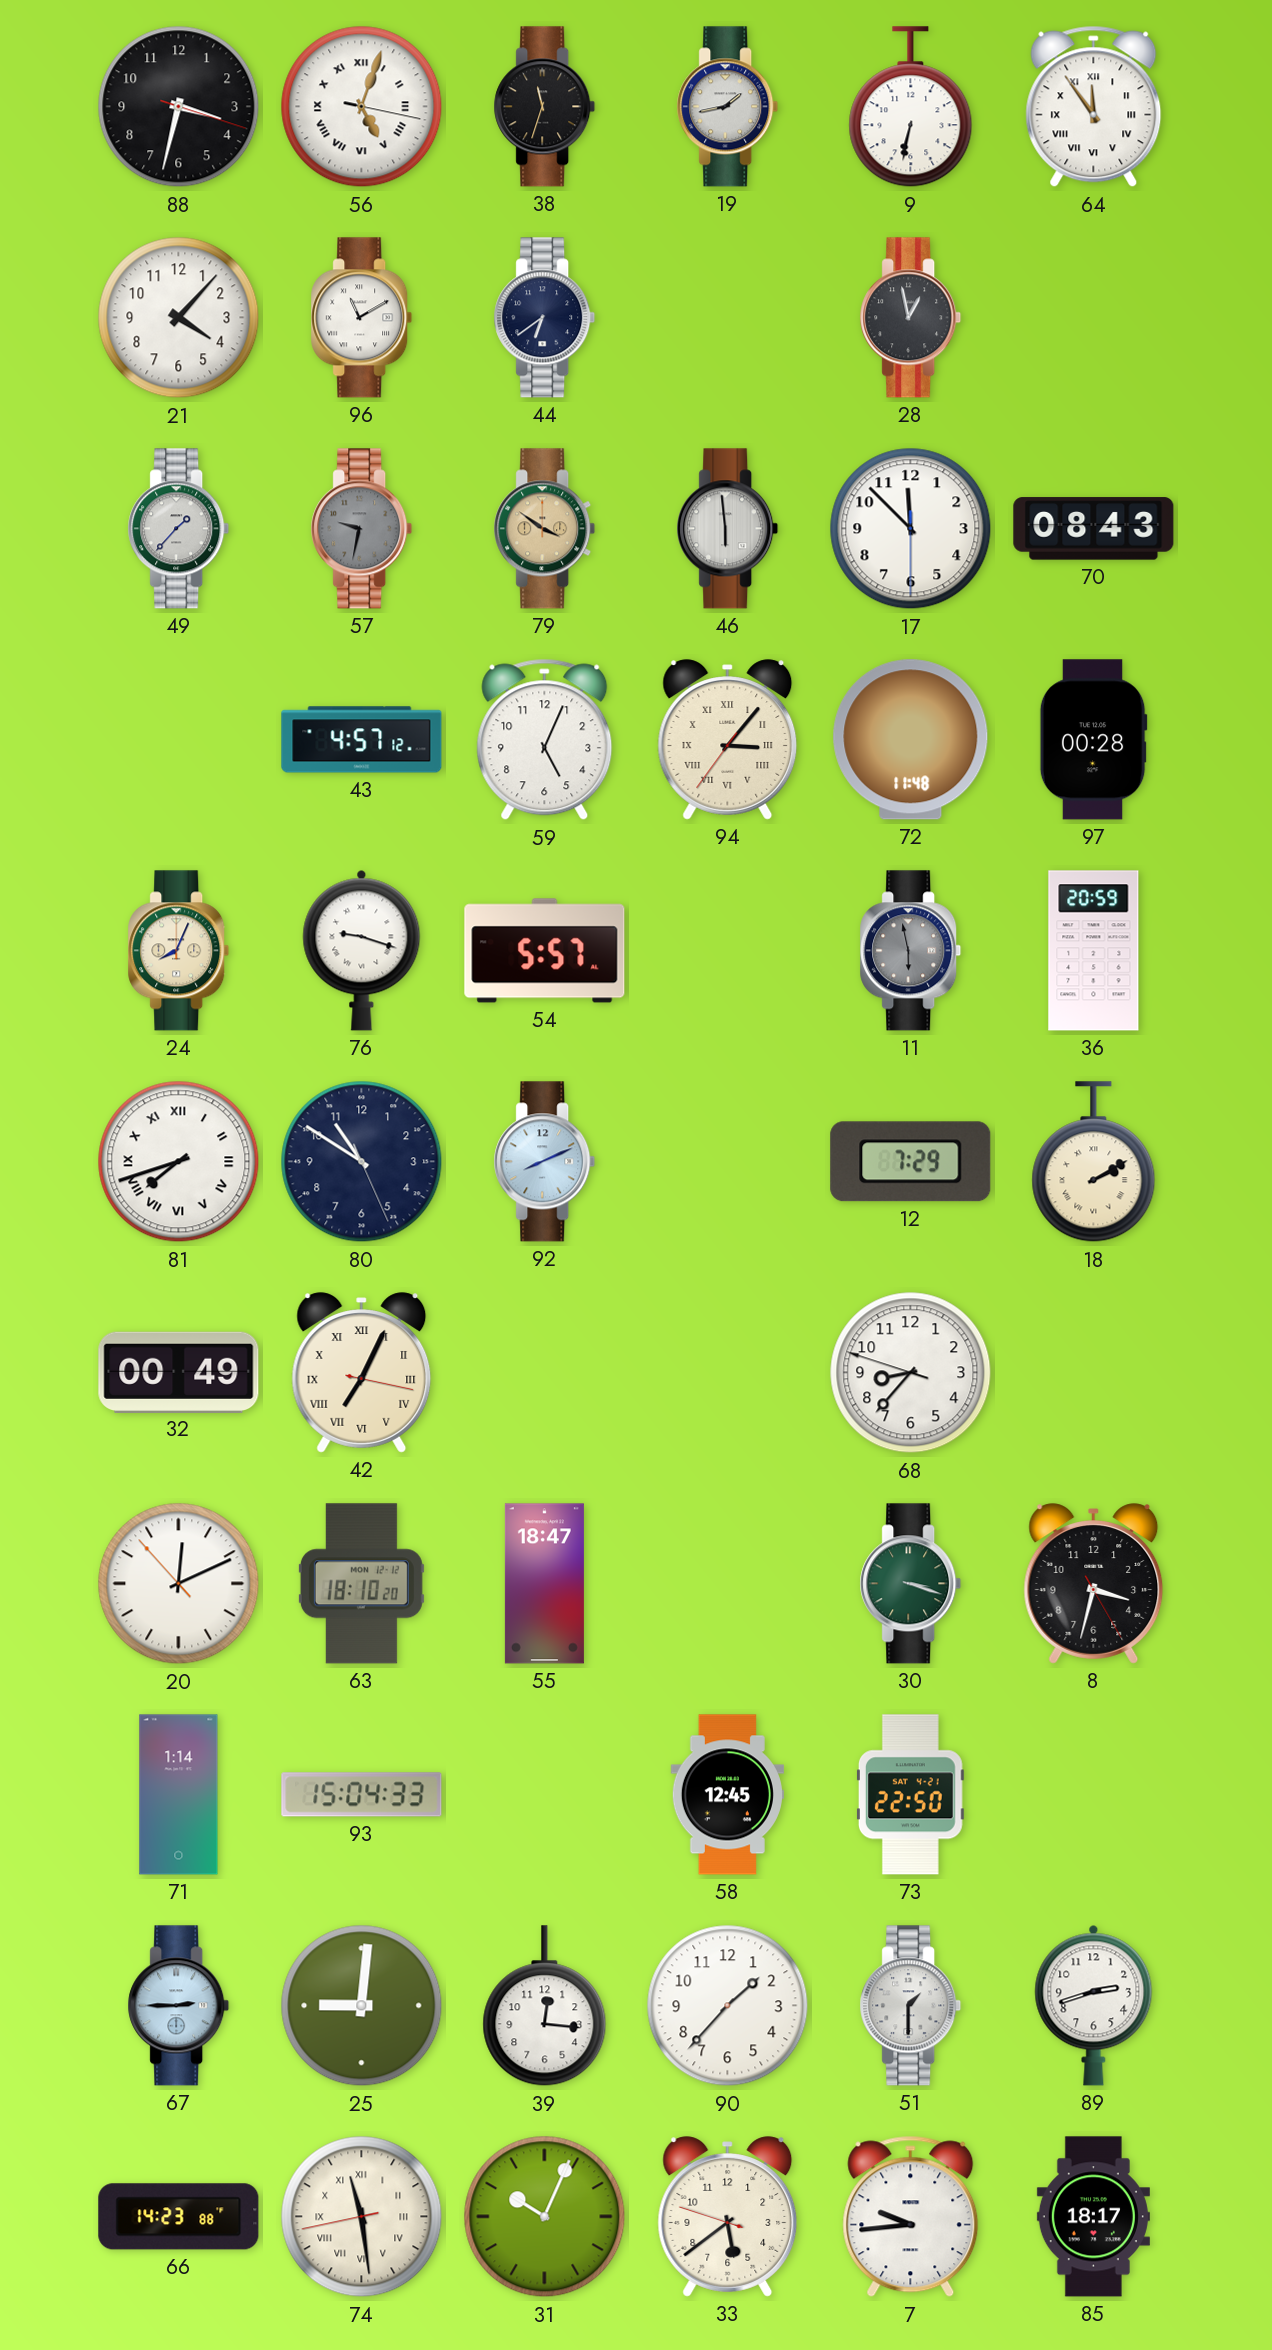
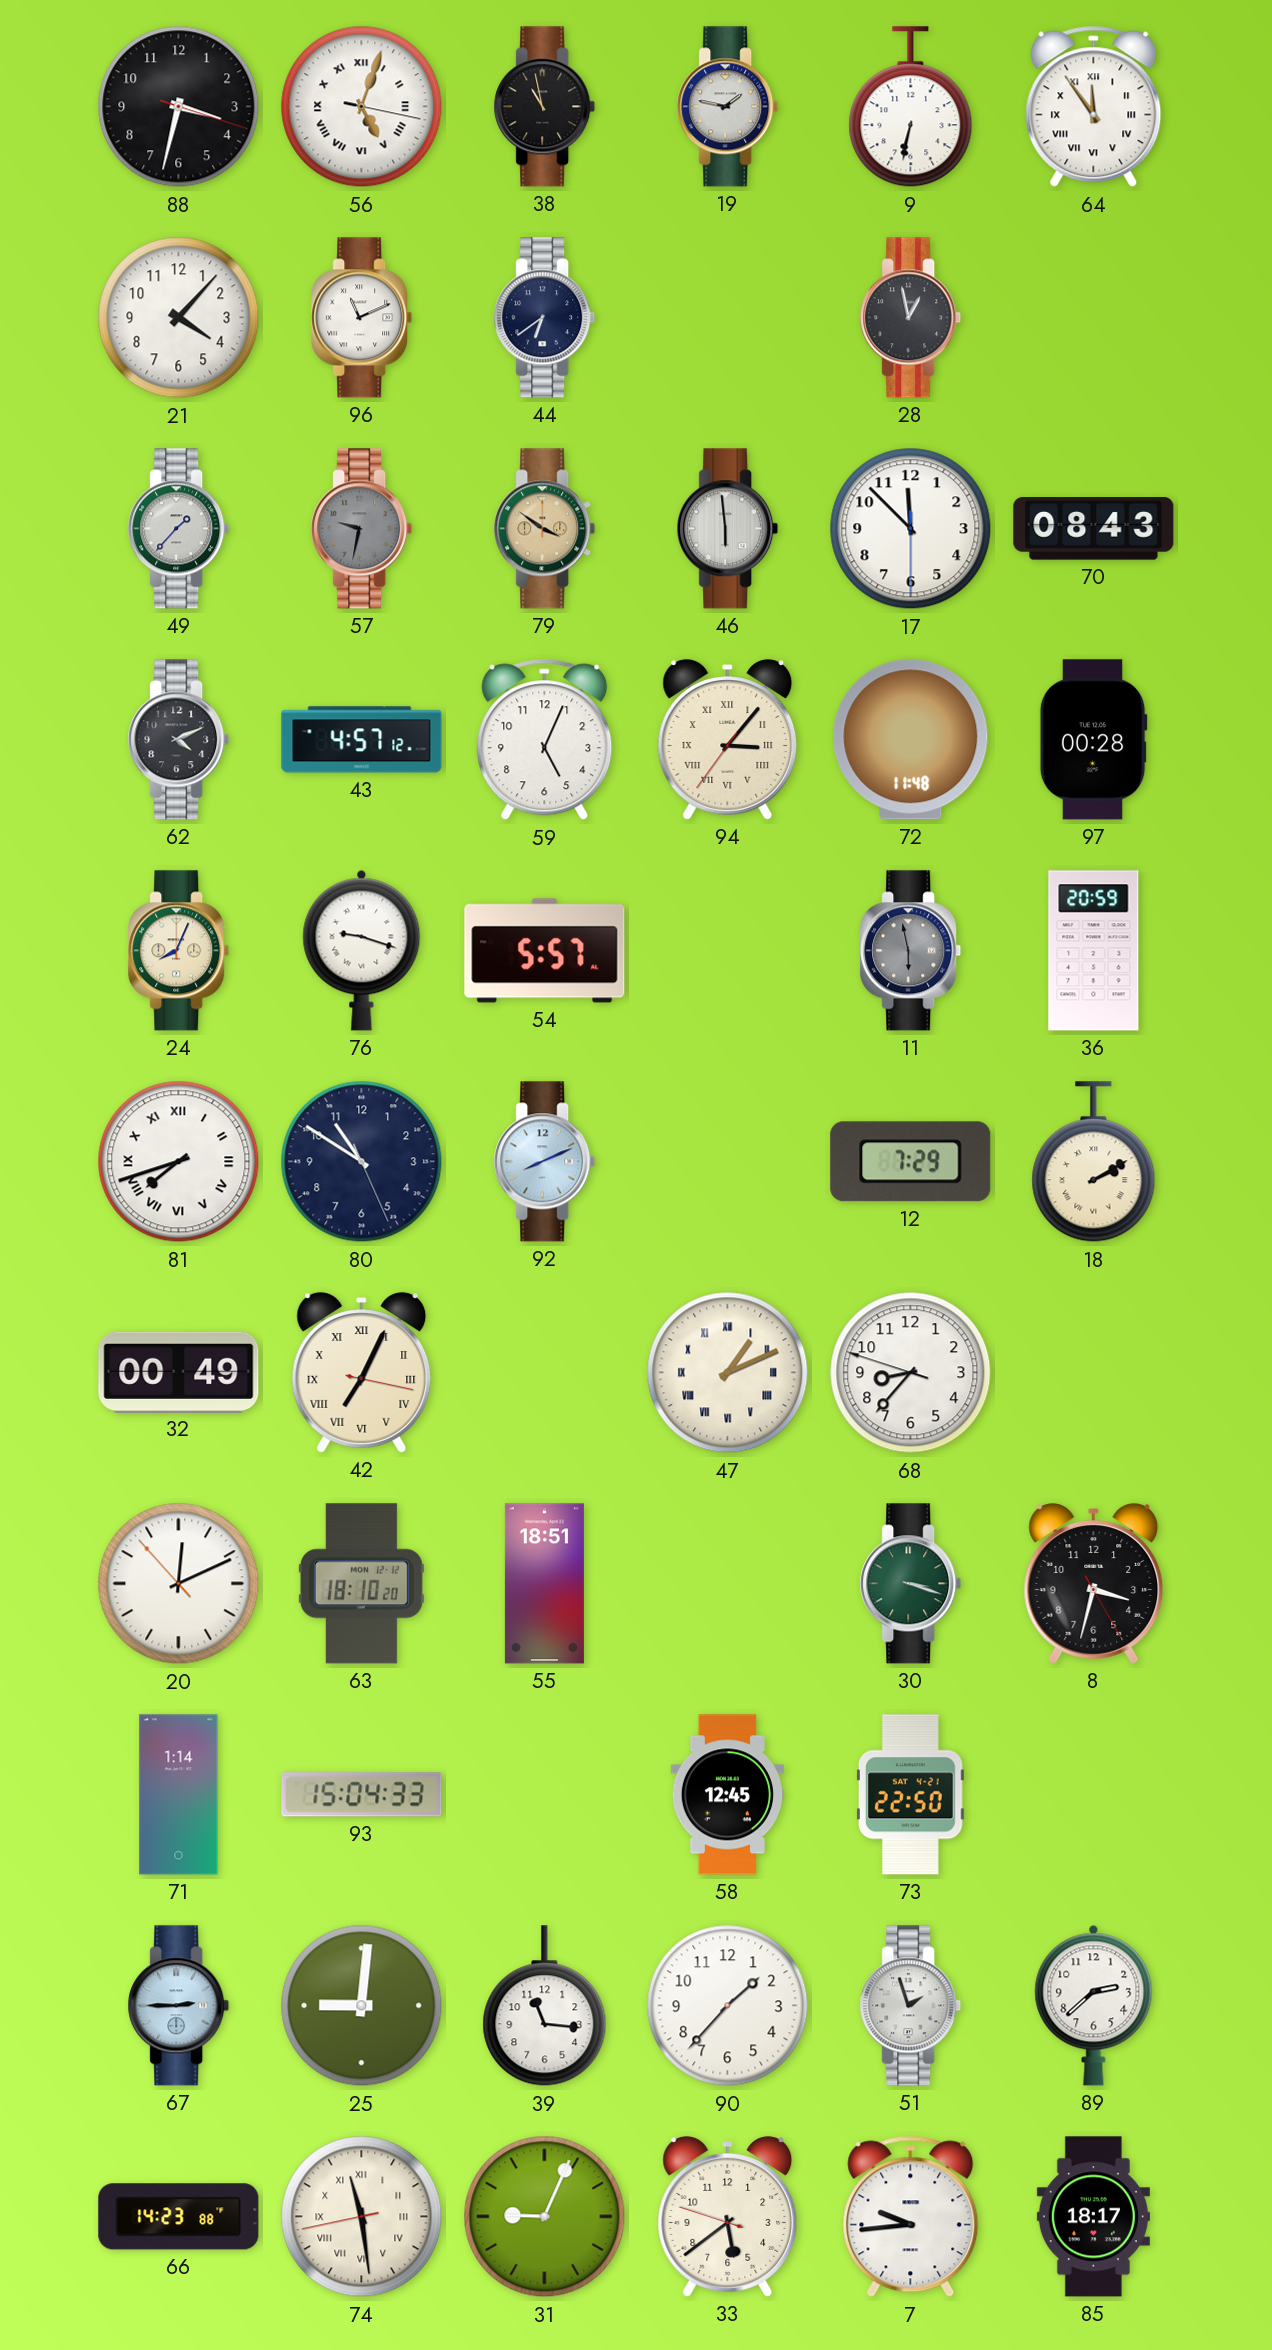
38: 11:33 -> 10:58 (545, 107)
19: 1:43 -> 1:47 (728, 107)
96: 11:10 -> 11:11 (362, 318)
62: none -> 4:11 (179, 740)
47: none -> 1:11 (728, 1373)
55: 18:47 -> 18:51 (544, 1584)
39: 12:16 -> 11:16 (545, 2006)
51: 1:30 -> 1:57 (911, 2006)
89: 2:42 -> 2:38 (1094, 2005)
31: 10:04 -> 9:04 (545, 2217)
